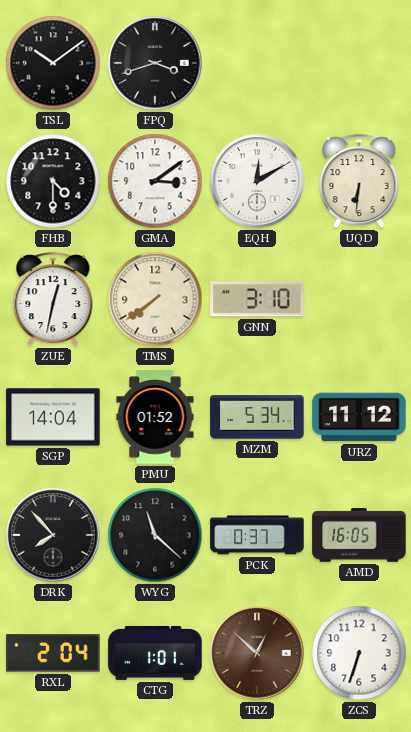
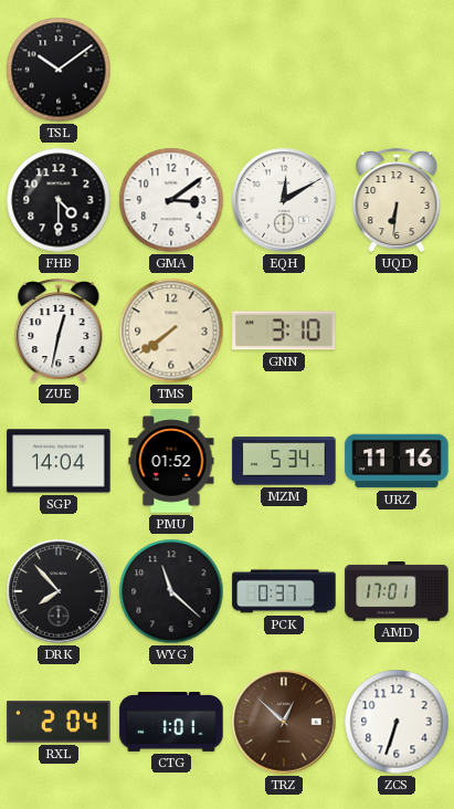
FPQ: 3:42 -> none (155, 63)
URZ: 11:12 -> 11:16 (397, 461)
AMD: 16:05 -> 17:01 (397, 591)
